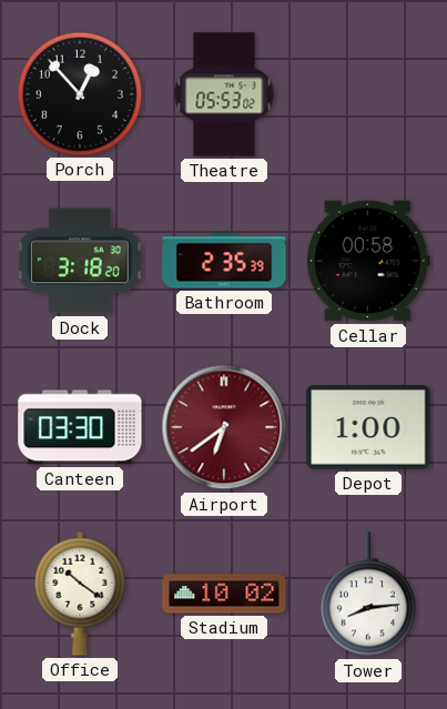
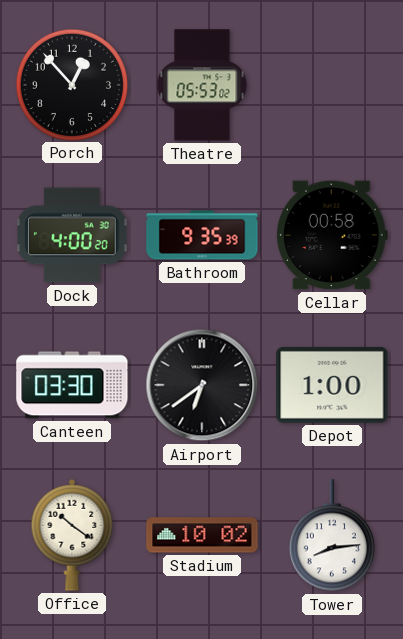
Dock: 3:18 -> 4:00 (72, 235)
Bathroom: 2:35 -> 9:35 (202, 235)
Airport dial: burgundy -> black (202, 385)
